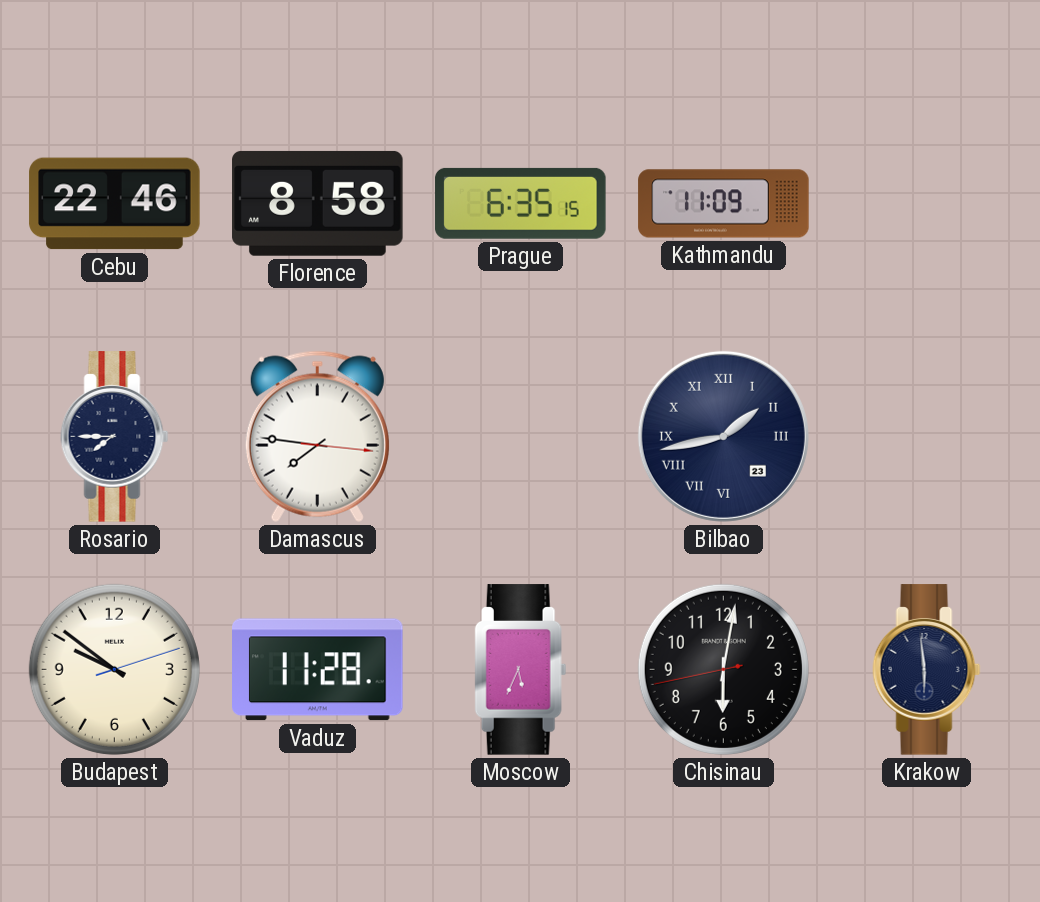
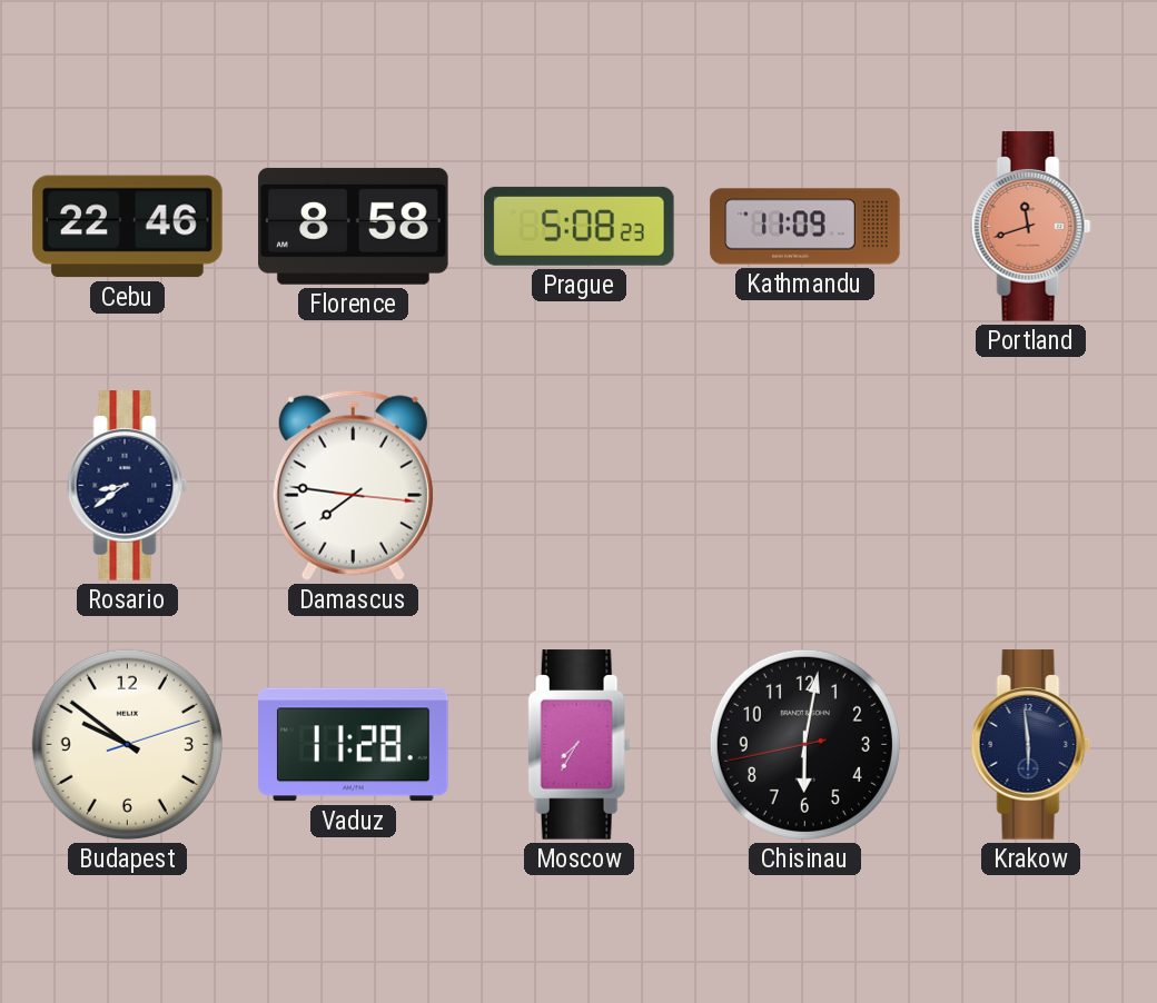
Prague: 6:35 -> 5:08 (580, 226)
Portland: none -> 11:42 (1031, 227)
Rosario: 7:45 -> 8:39 (128, 486)
Bilbao: 1:43 -> none (723, 436)
Moscow: 5:34 -> 7:35 (580, 745)
